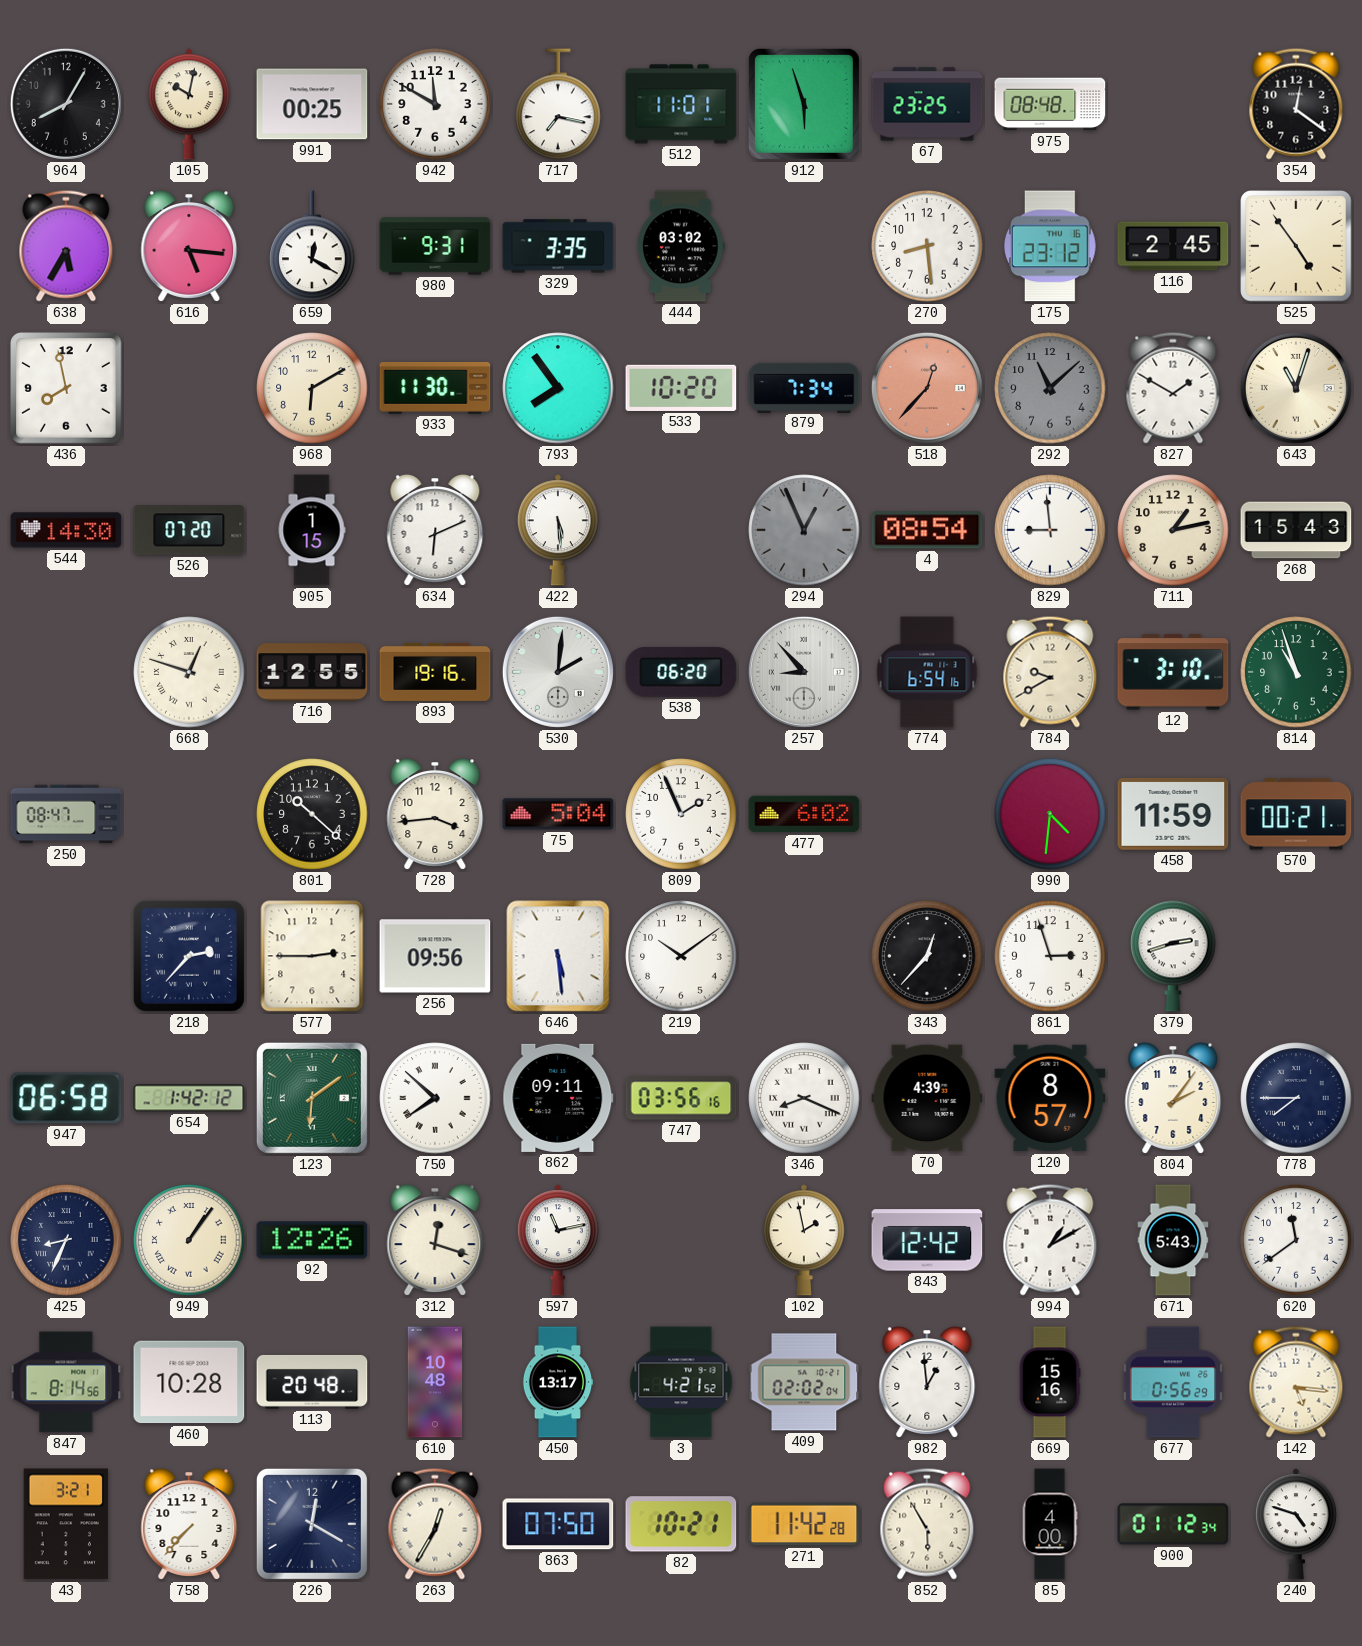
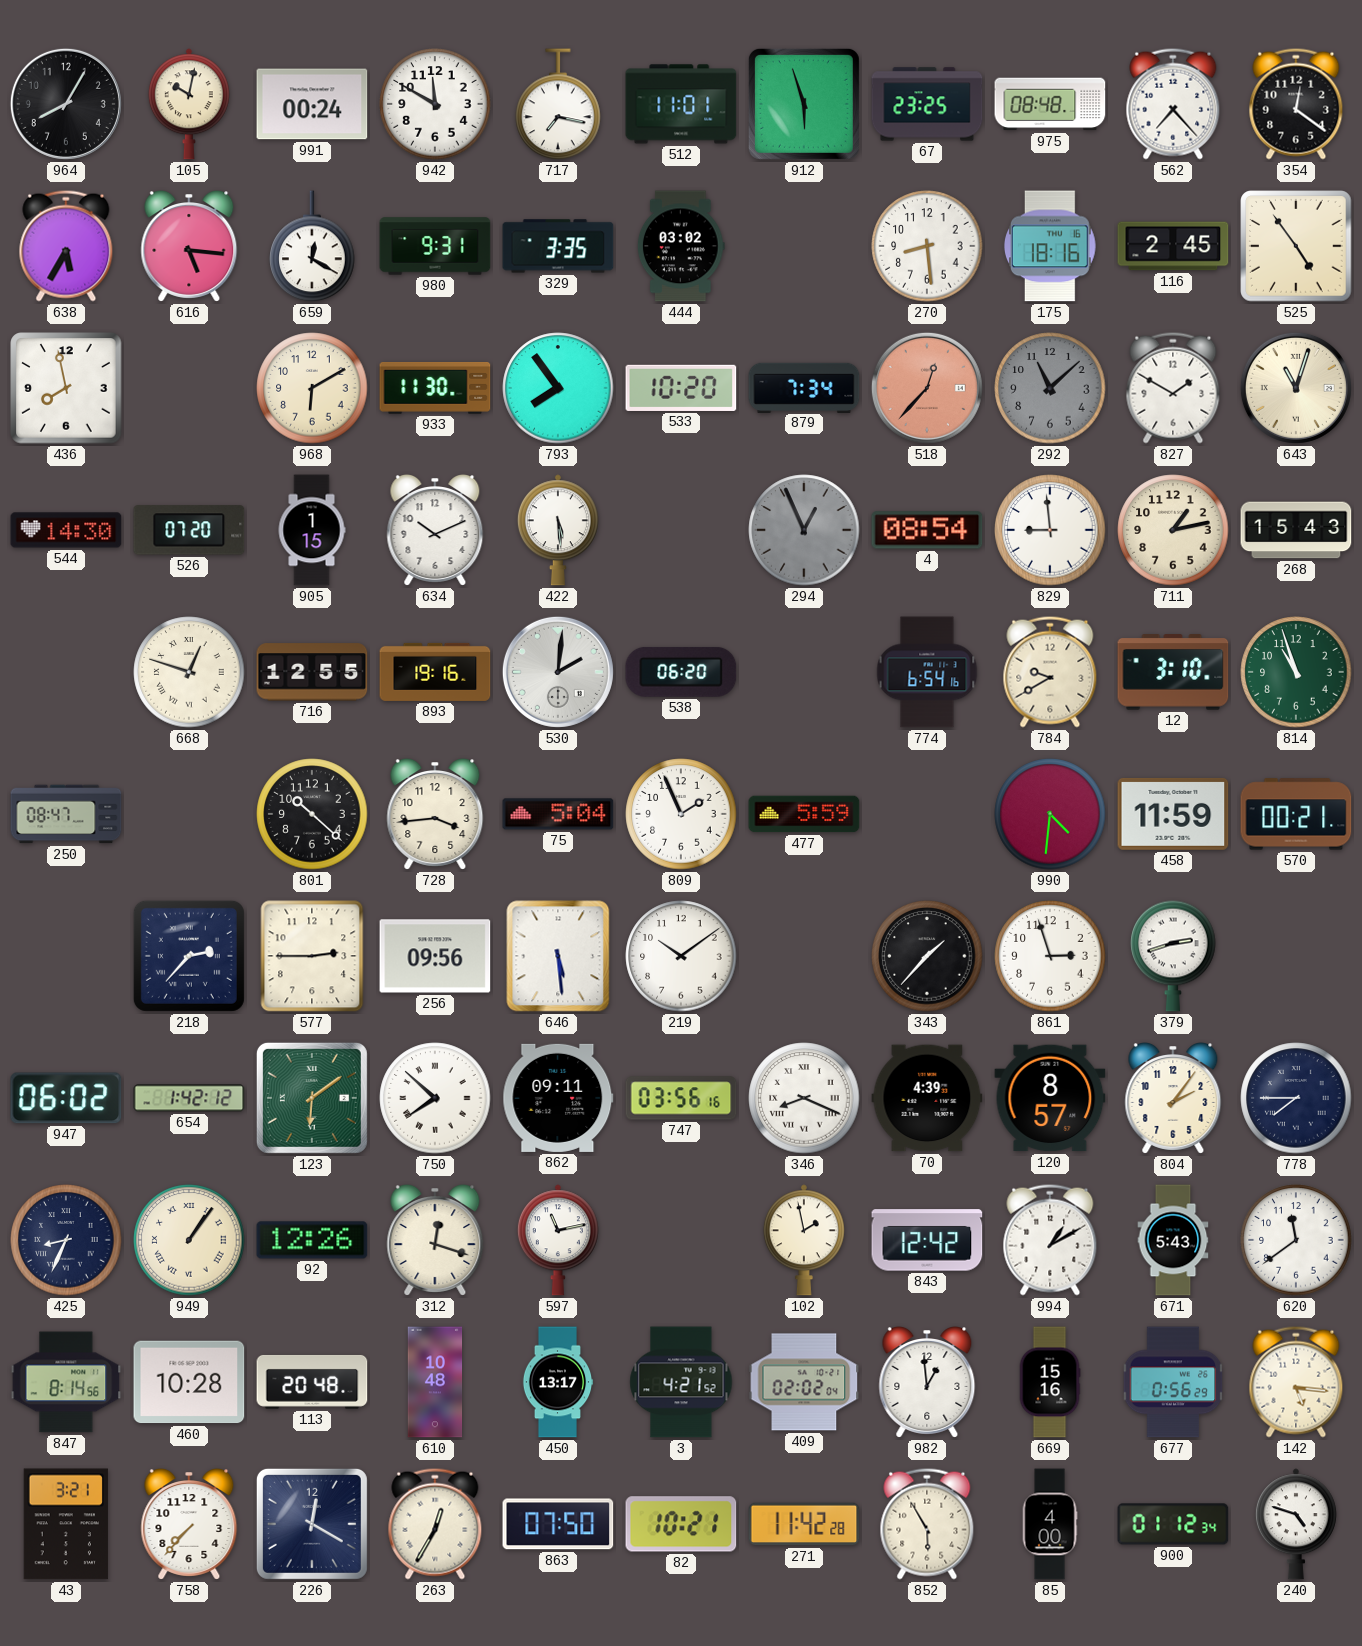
991: 00:25 -> 00:24 (312, 104)
562: none -> 7:23 (1173, 104)
175: 23:12 -> 18:16 (1050, 246)
634: 6:11 -> 10:11 (435, 531)
257: 8:53 -> none (804, 672)
477: 6:02 -> 5:59 (804, 814)
343: 12:37 -> 1:37 (927, 956)
947: 06:58 -> 06:02 (66, 1098)
